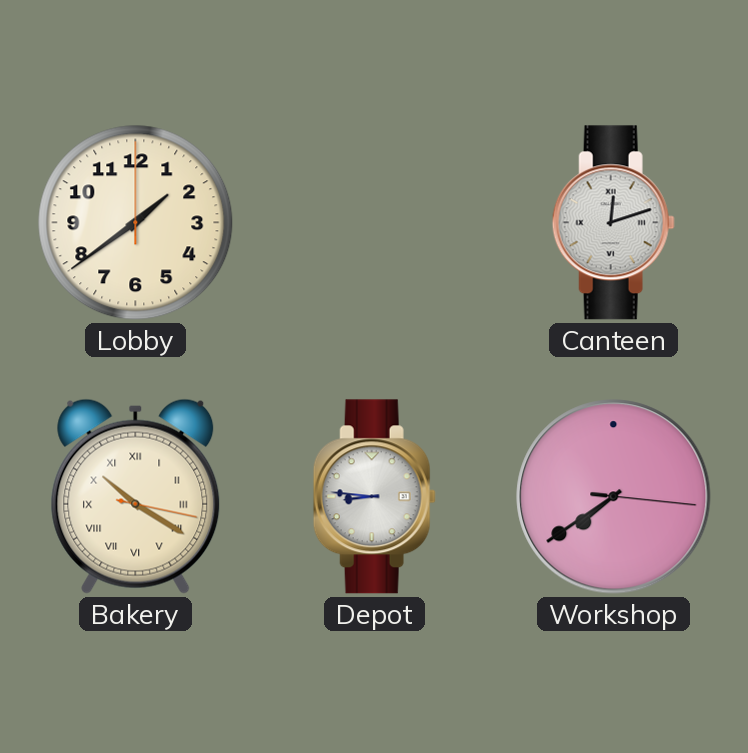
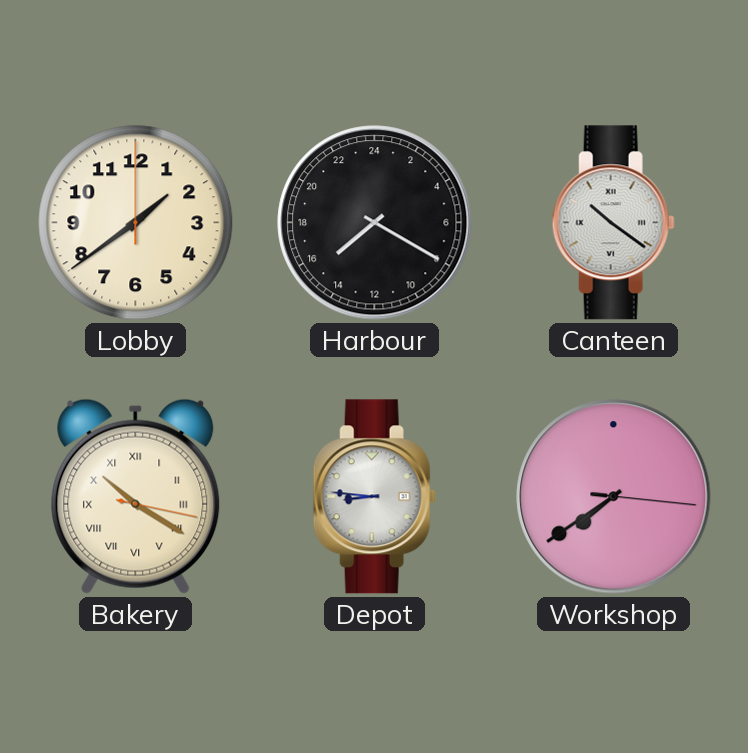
Harbour: none -> 15:20 (375, 223)
Canteen: 12:12 -> 10:21 (613, 223)
